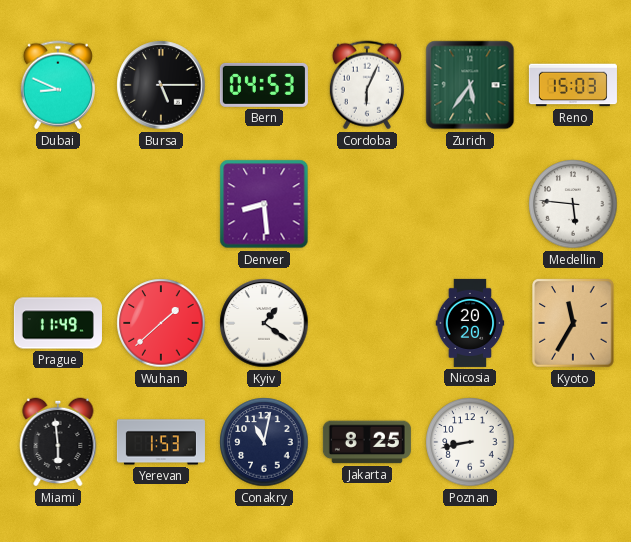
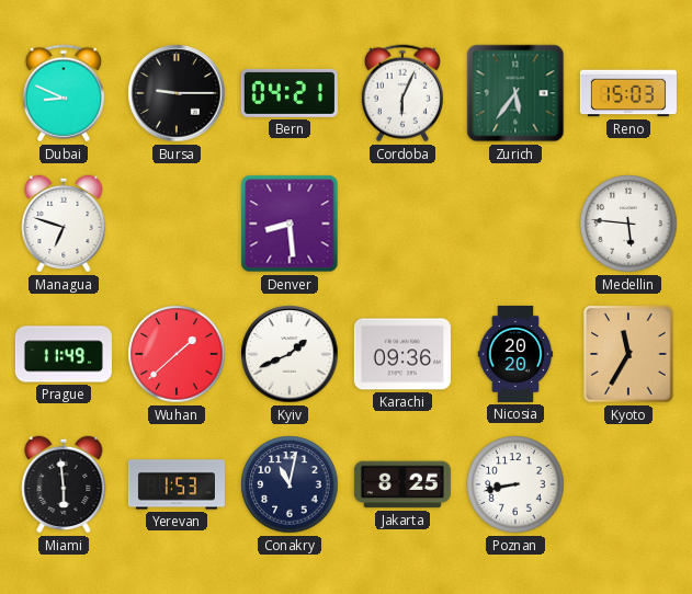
Bursa: 5:15 -> 9:15 (177, 93)
Bern: 04:53 -> 04:21 (290, 93)
Managua: none -> 6:48 (64, 224)
Kyiv: 1:21 -> 1:41 (290, 354)
Karachi: none -> 09:36 (402, 354)
